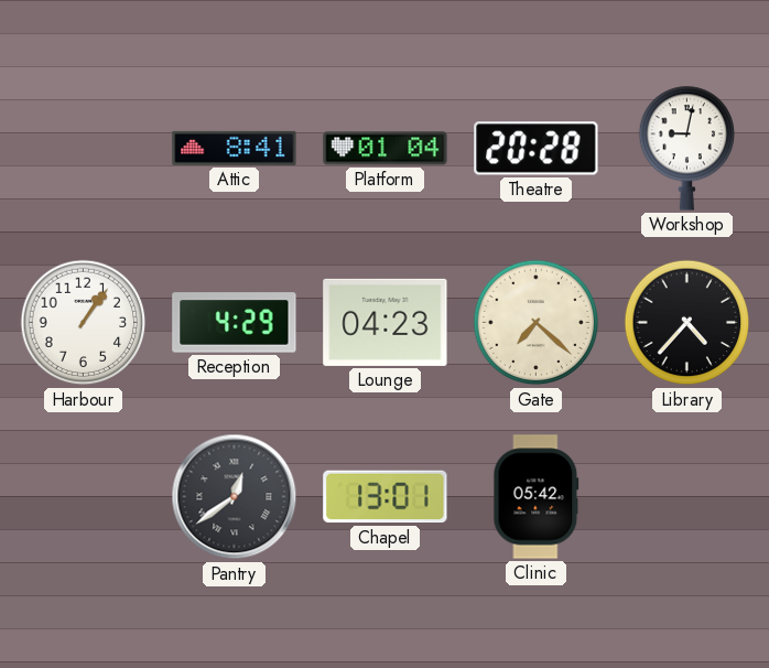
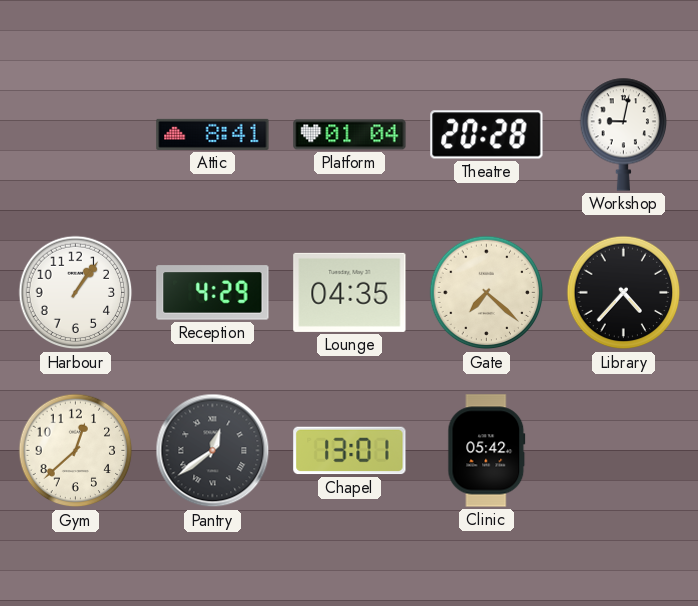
Lounge: 04:23 -> 04:35 (350, 292)
Gym: none -> 12:38 (76, 451)
